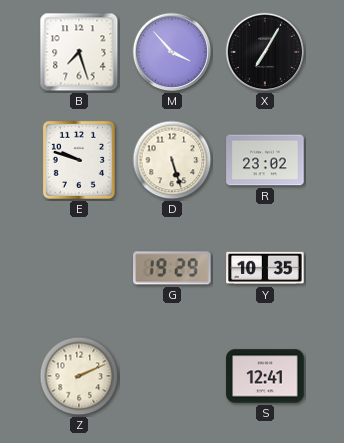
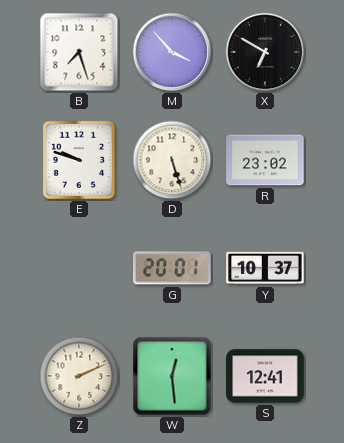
X: 7:05 -> 6:50 (265, 52)
G: 19:29 -> 20:01 (172, 268)
Y: 10:35 -> 10:37 (265, 268)
W: none -> 12:29 (172, 376)
